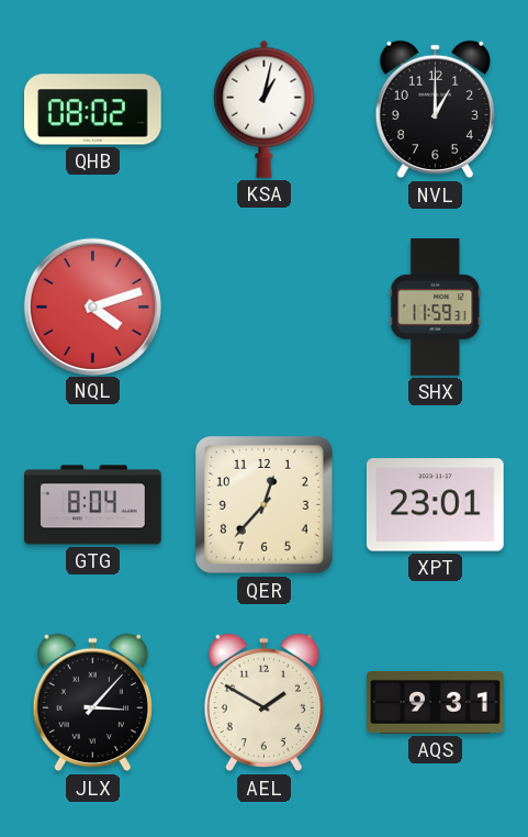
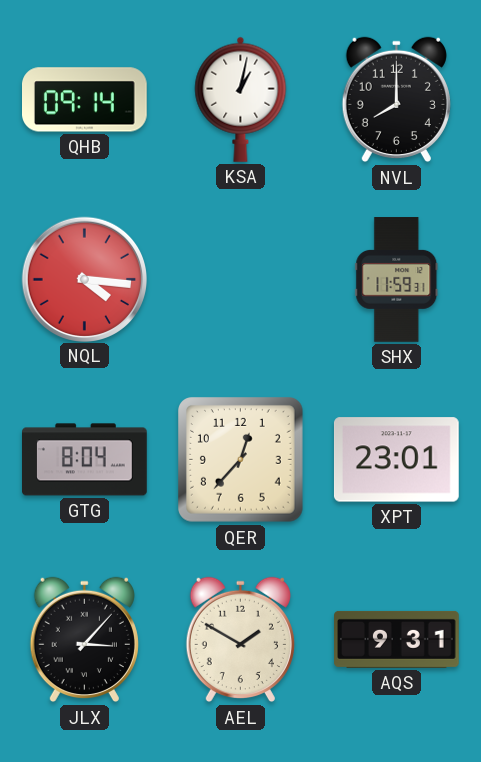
QHB: 08:02 -> 09:14 (85, 100)
NVL: 1:00 -> 8:00 (396, 100)
NQL: 4:12 -> 4:16 (84, 279)
